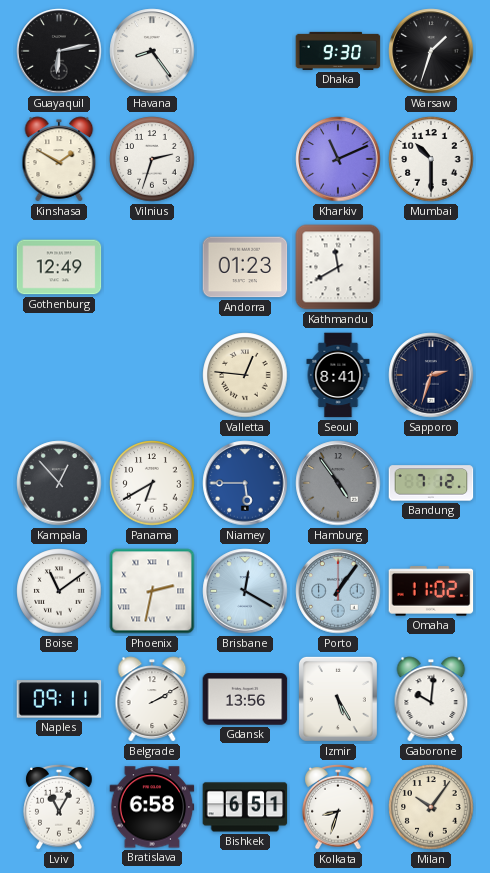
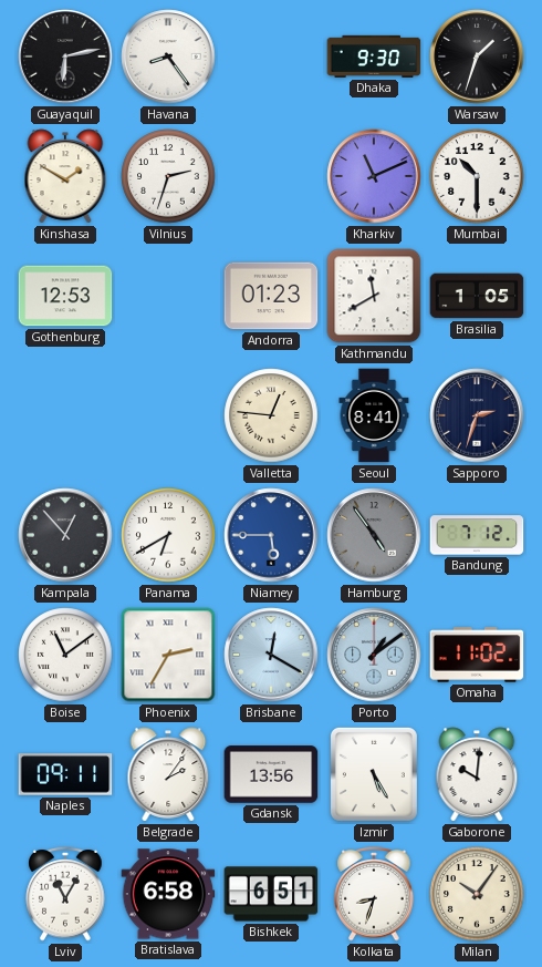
Gothenburg: 12:49 -> 12:53 (65, 296)
Brasilia: none -> 1:05 (477, 296)
Phoenix: 2:32 -> 2:35 (168, 655)
Porto: 1:06 -> 1:09 (374, 655)
Belgrade: 2:10 -> 2:06 (168, 774)
